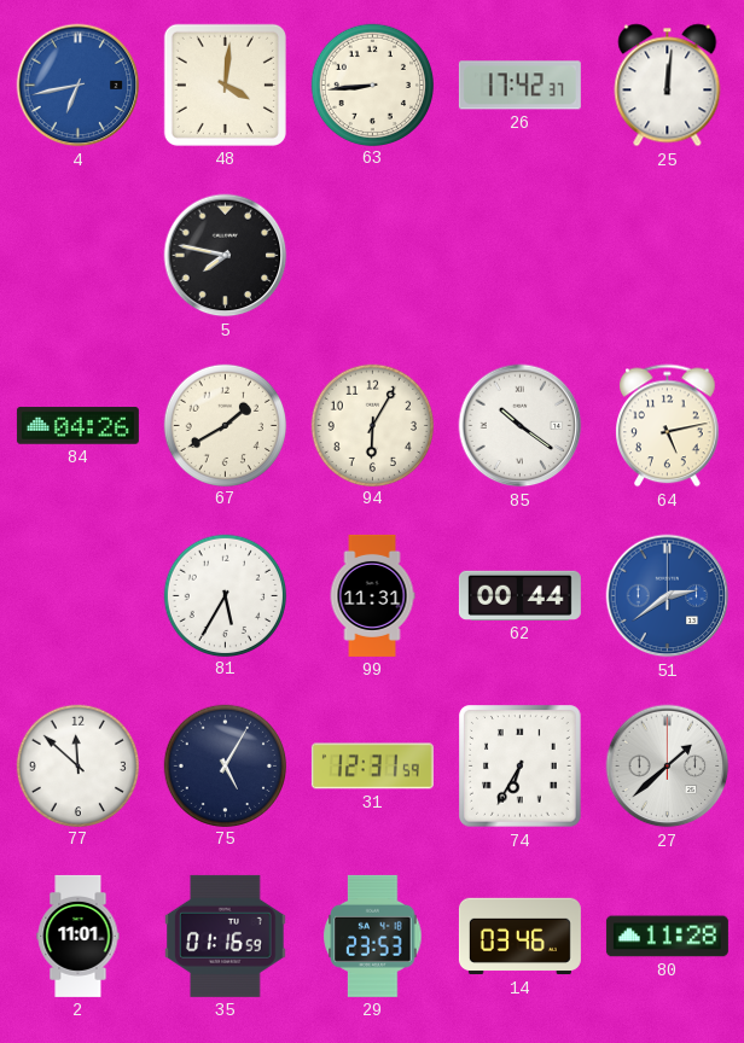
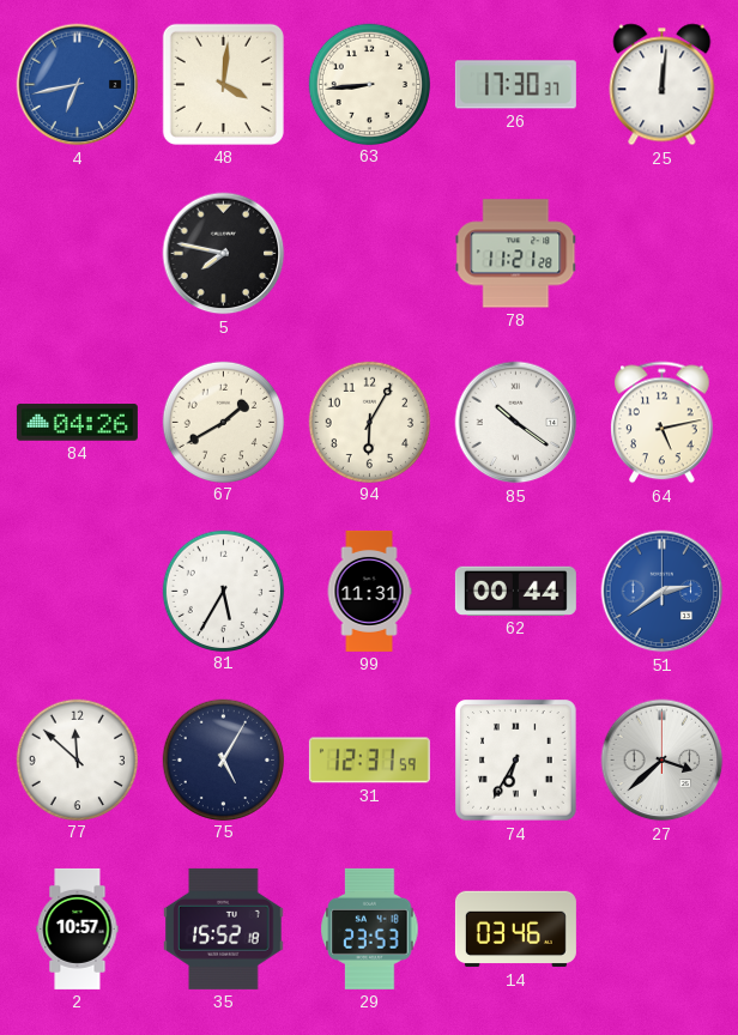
26: 17:42 -> 17:30 (515, 85)
78: none -> 11:21 (516, 254)
27: 1:38 -> 3:38 (663, 761)
2: 11:01 -> 10:57 (78, 928)
35: 01:16 -> 15:52 (224, 928)
80: 11:28 -> none (667, 937)
